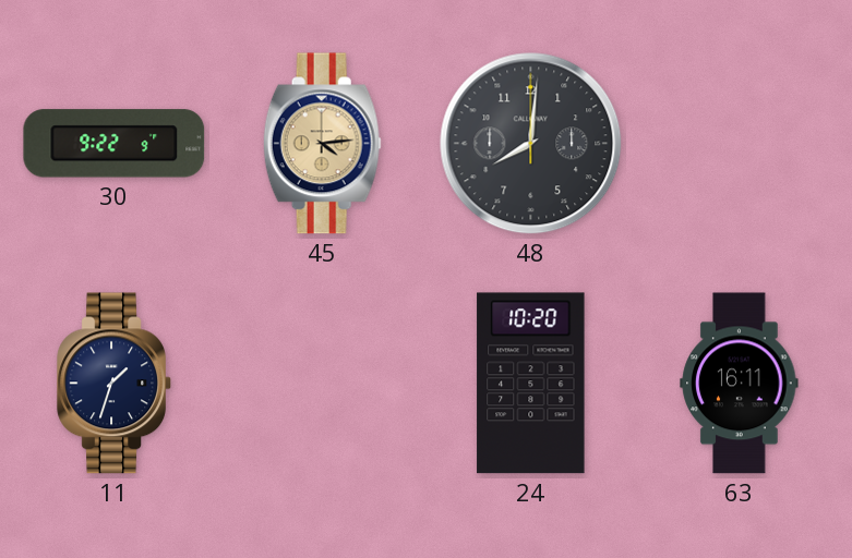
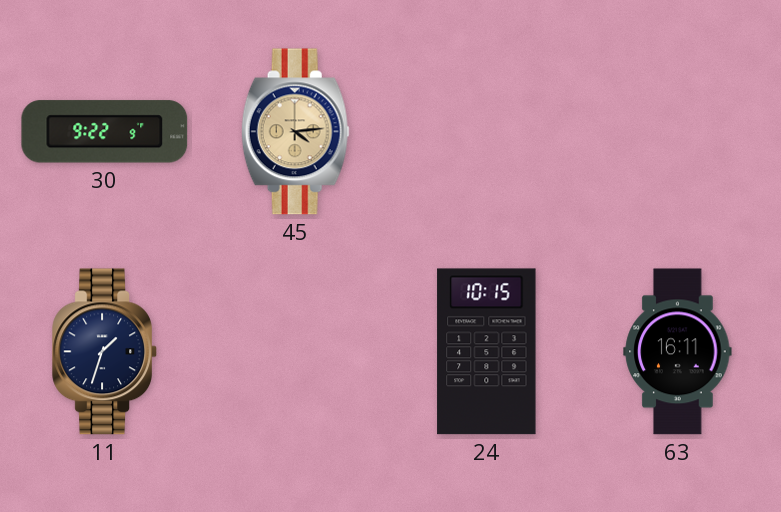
48: 8:01 -> none (531, 144)
24: 10:20 -> 10:15 (487, 352)
